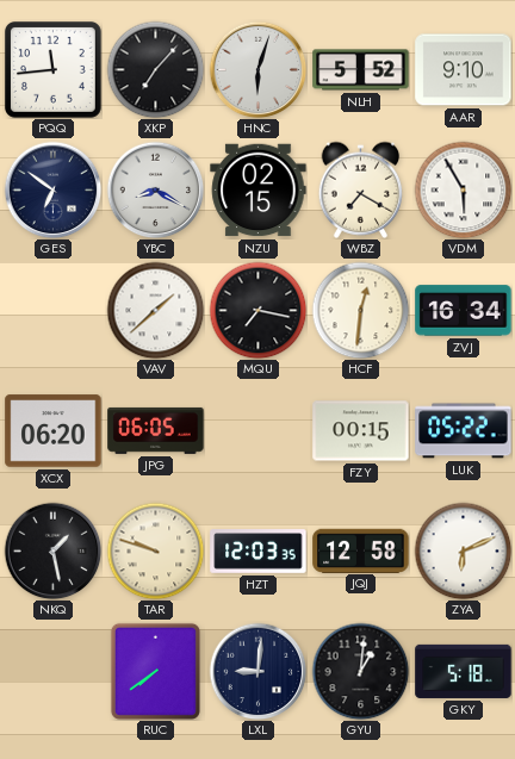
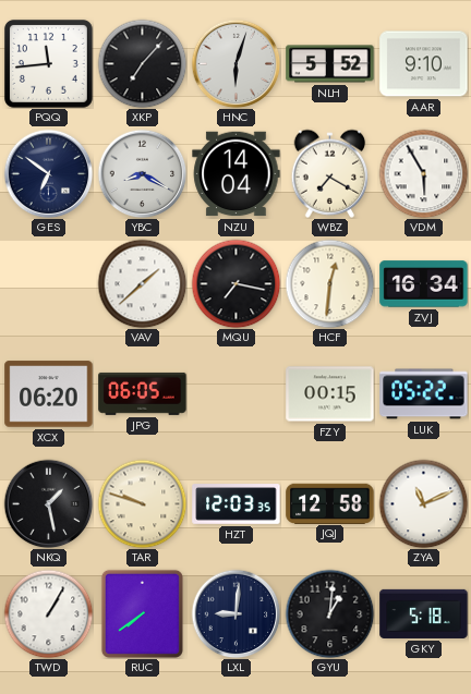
NZU: 02:15 -> 14:04 (237, 174)
ZYA: 6:11 -> 11:11 (423, 503)
TWD: none -> 1:05 (48, 613)
